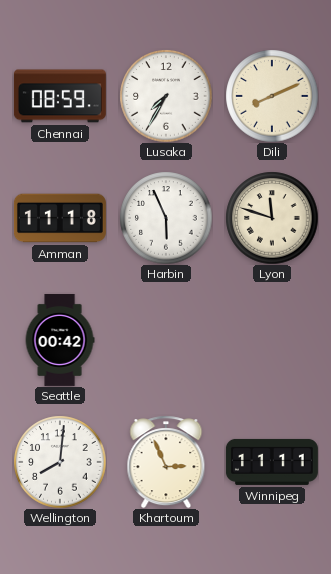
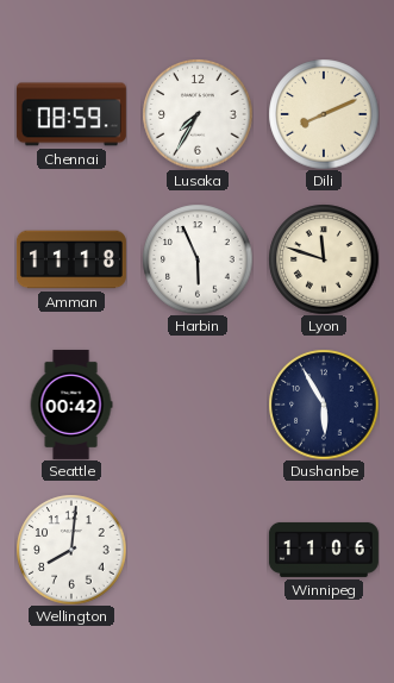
Dushanbe: none -> 5:55 (324, 405)
Khartoum: 2:56 -> none (166, 462)
Winnipeg: 11:11 -> 11:06 (324, 550)
